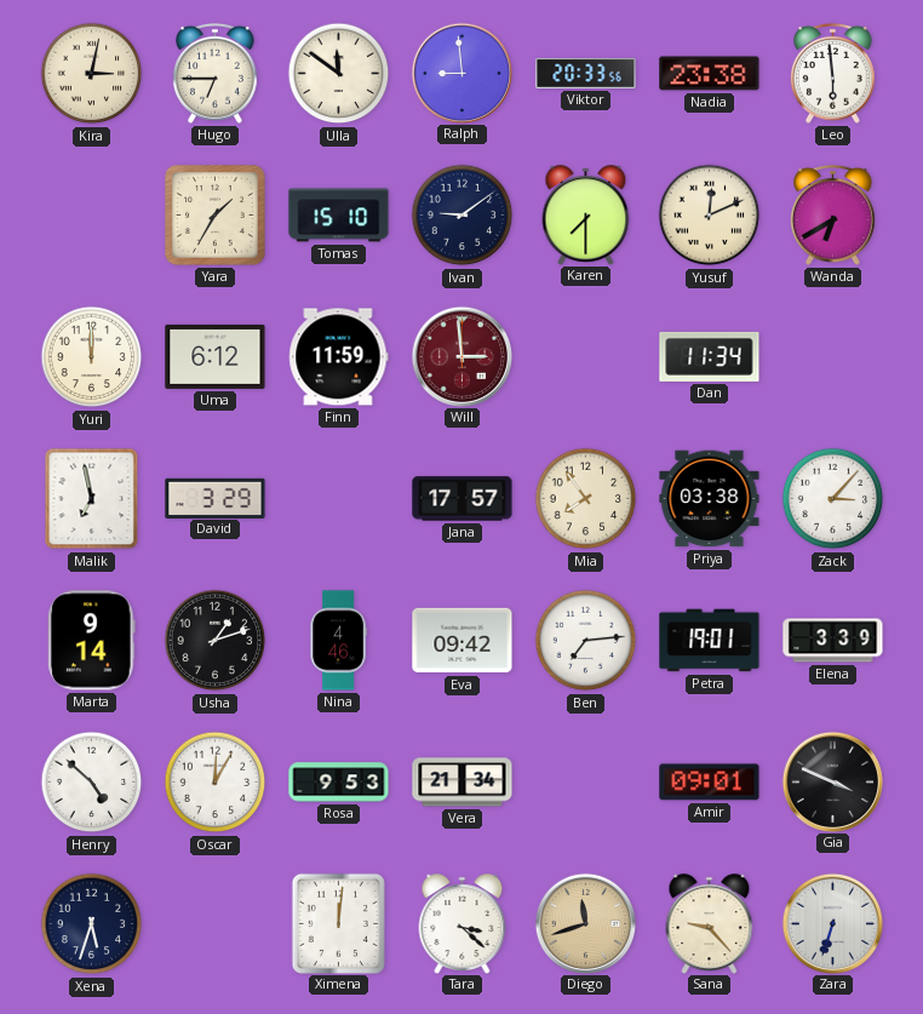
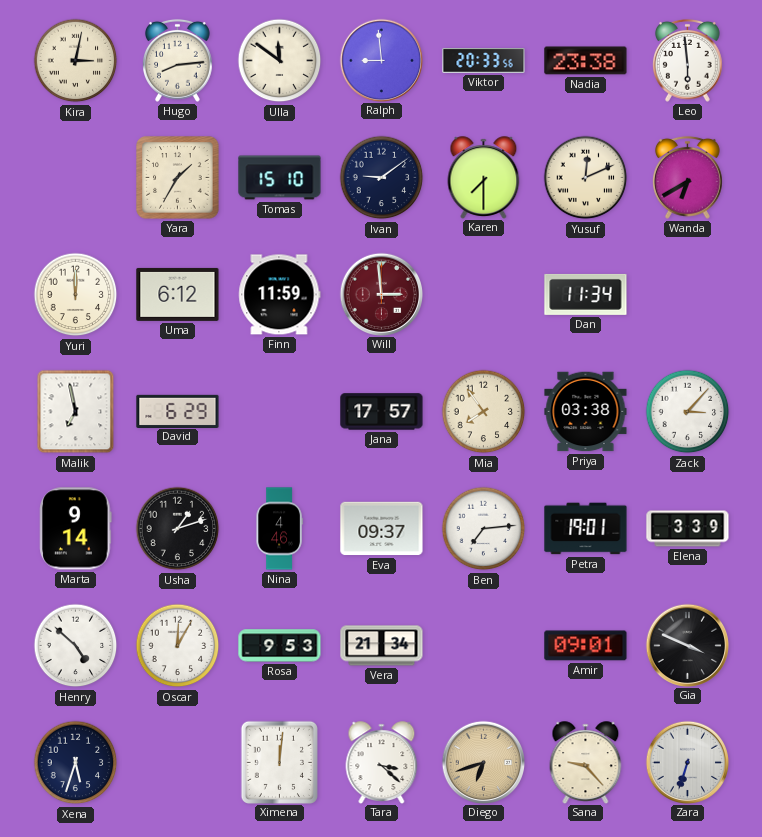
Hugo: 6:45 -> 8:14 (178, 60)
David: 3:29 -> 6:29 (178, 411)
Eva: 09:42 -> 09:37 (382, 529)
Diego: 11:42 -> 6:42 (483, 762)
